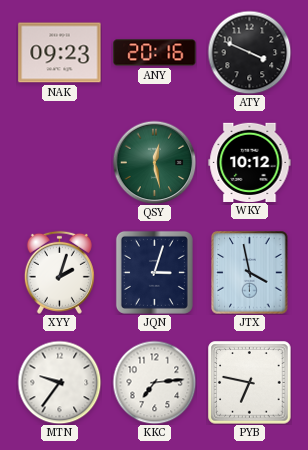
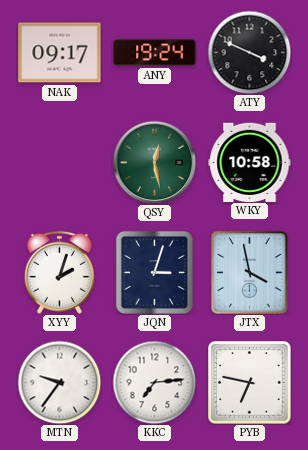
NAK: 09:23 -> 09:17 (60, 53)
ANY: 20:16 -> 19:24 (155, 53)
WKY: 10:12 -> 10:58 (250, 162)
